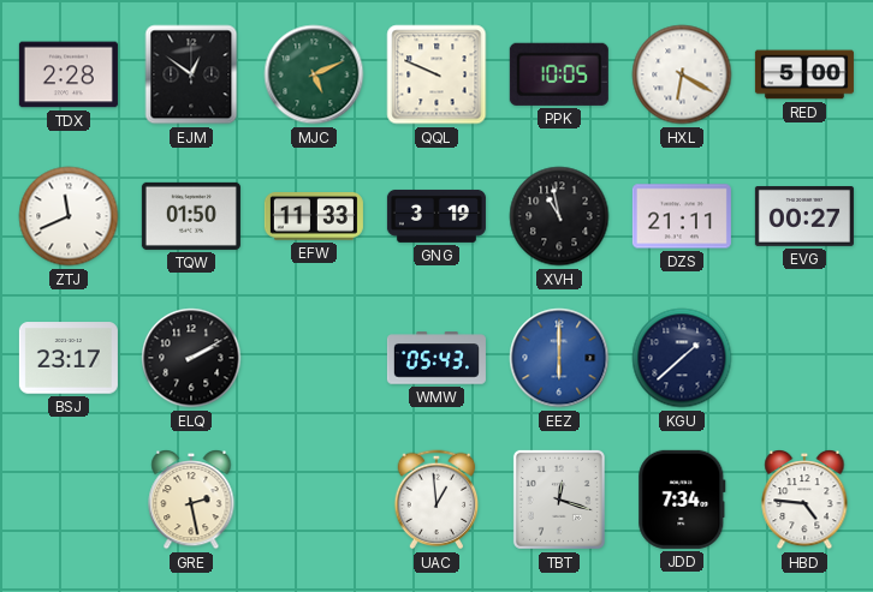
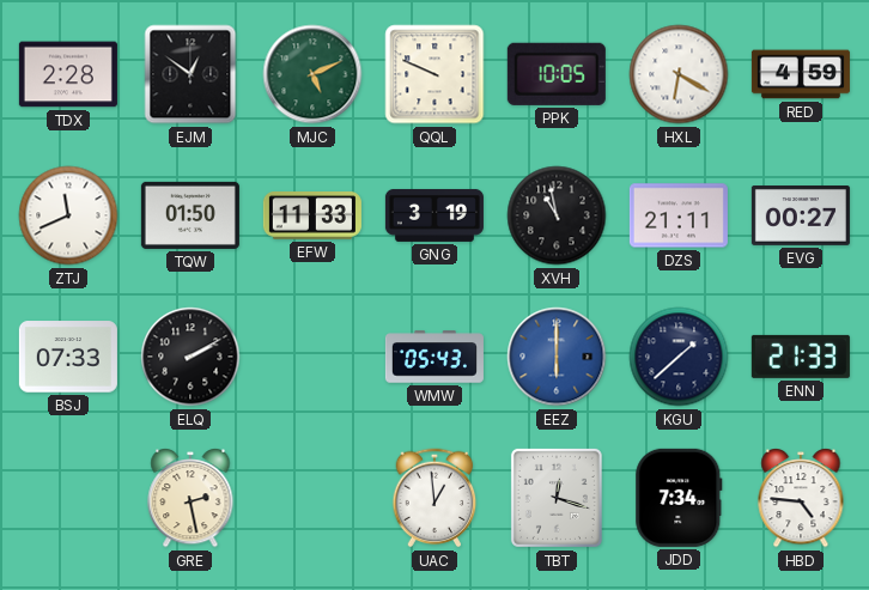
RED: 5:00 -> 4:59 (801, 74)
BSJ: 23:17 -> 07:33 (68, 357)
ENN: none -> 21:33 (801, 357)
